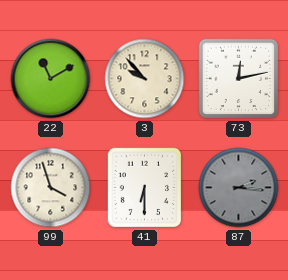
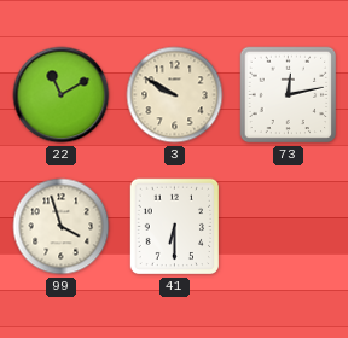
3: 9:53 -> 9:50 (175, 95)
87: 2:16 -> none (239, 188)
